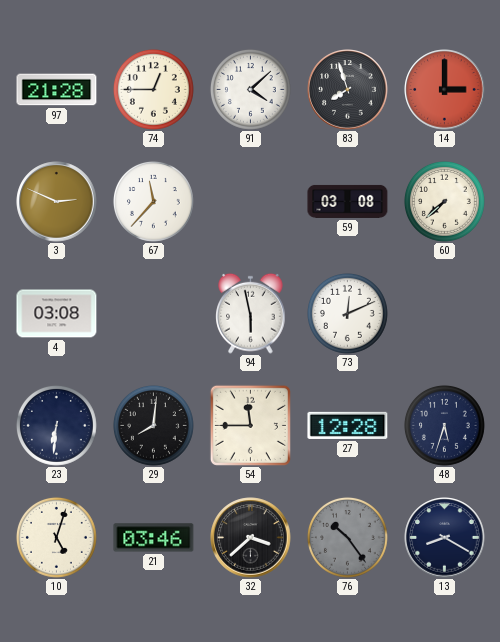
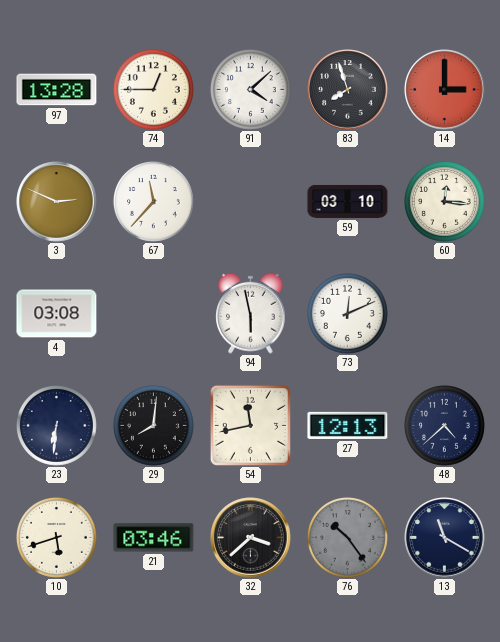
97: 21:28 -> 13:28 (57, 90)
59: 03:08 -> 03:10 (348, 201)
60: 7:38 -> 12:16 (444, 201)
54: 11:45 -> 11:43 (250, 425)
27: 12:28 -> 12:13 (348, 425)
48: 5:33 -> 4:38 (444, 425)
10: 5:03 -> 5:42 (56, 537)
13: 8:20 -> 11:20 (445, 538)
